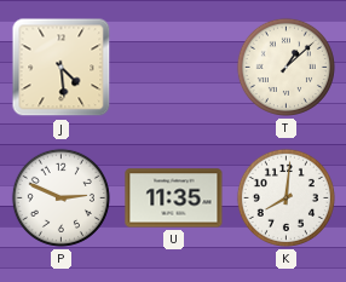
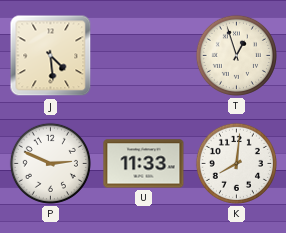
T: 1:08 -> 12:57 (236, 55)
U: 11:35 -> 11:33 (144, 164)
